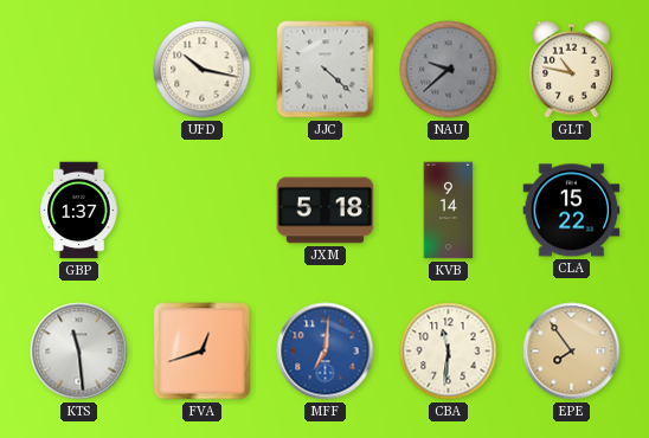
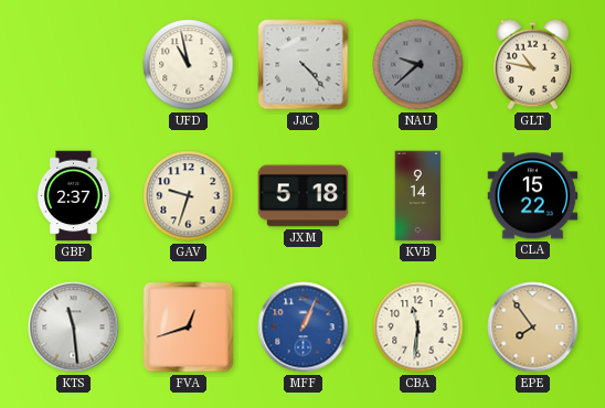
UFD: 10:17 -> 10:58 (189, 65)
JJC: 4:22 -> 4:23 (304, 65)
GBP: 1:37 -> 2:37 (74, 196)
GAV: none -> 9:33 (189, 196)
MFF: 7:01 -> 1:04 (304, 328)
